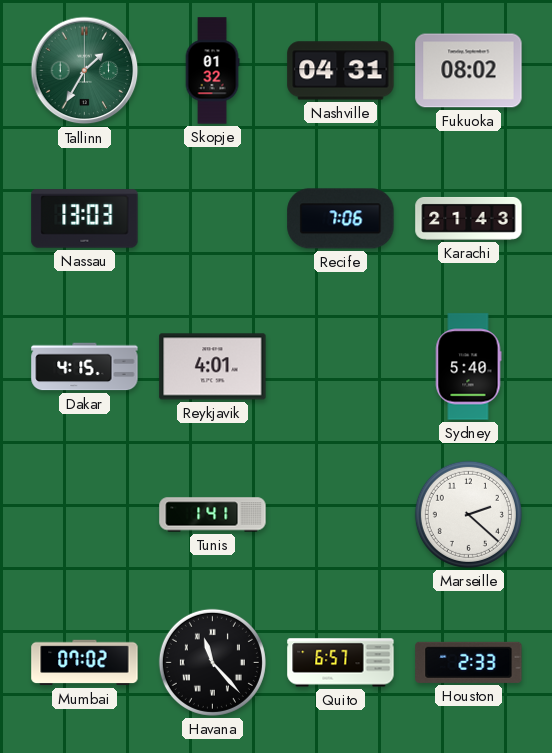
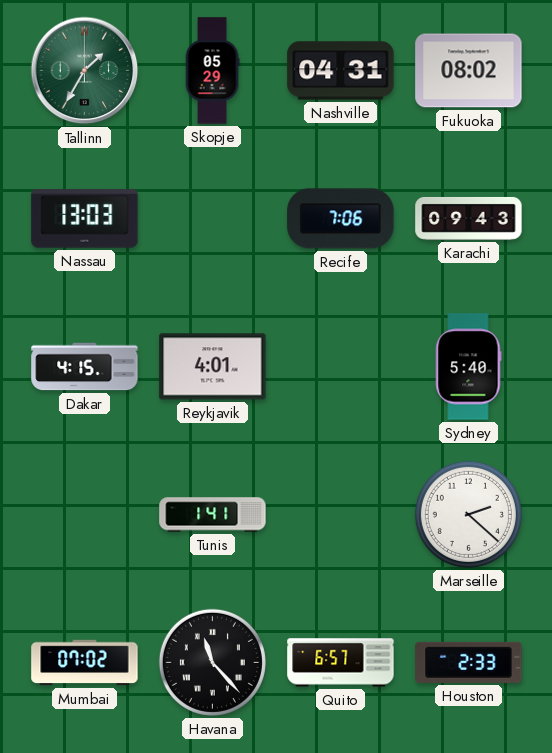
Skopje: 01:32 -> 05:29 (212, 71)
Karachi: 21:43 -> 09:43 (469, 218)
